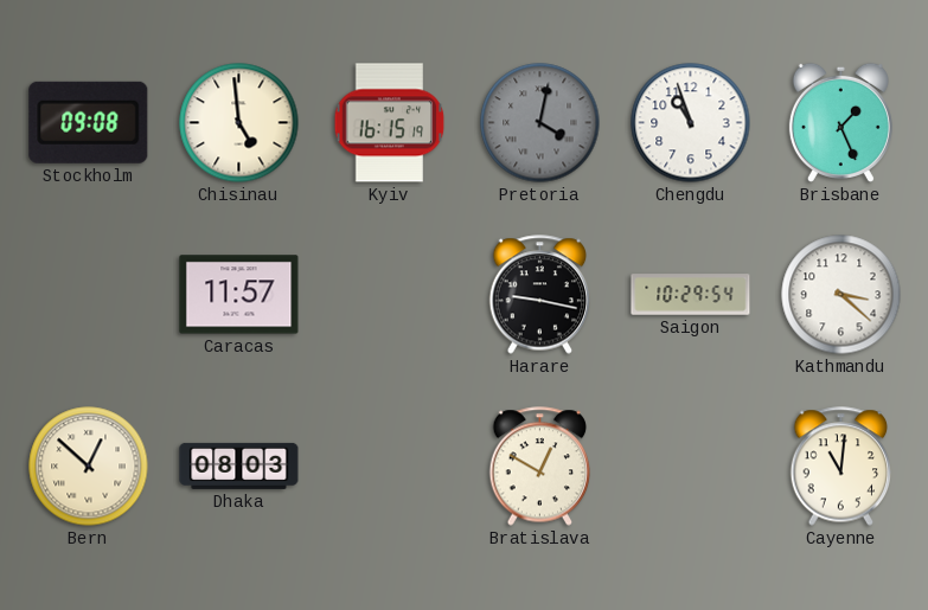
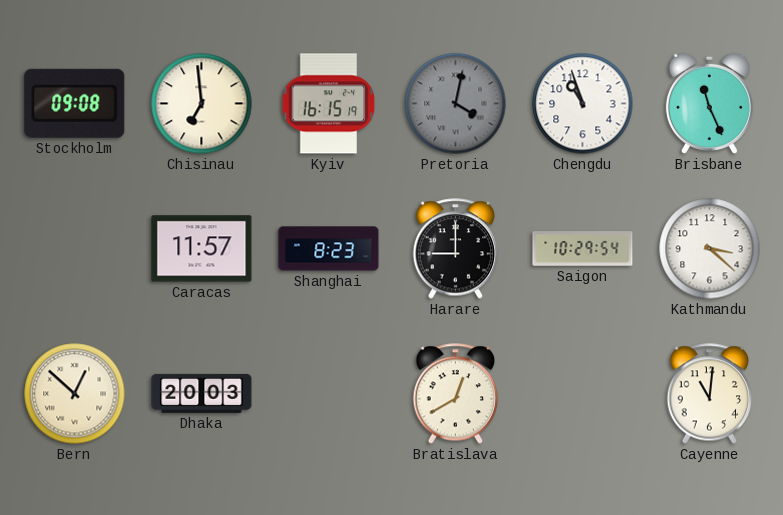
Chisinau: 4:59 -> 6:59 (202, 104)
Brisbane: 1:26 -> 11:26 (709, 103)
Shanghai: none -> 8:23 (329, 249)
Harare: 9:17 -> 9:00 (456, 249)
Dhaka: 08:03 -> 20:03 (202, 393)
Bratislava: 12:50 -> 12:40 (456, 394)
